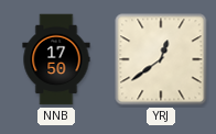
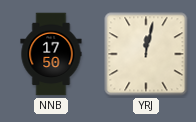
YRJ: 12:39 -> 12:02 (146, 54)
